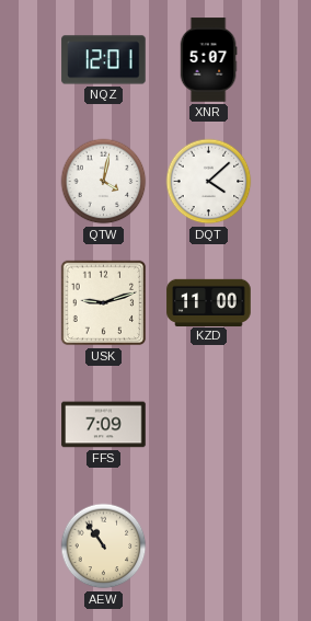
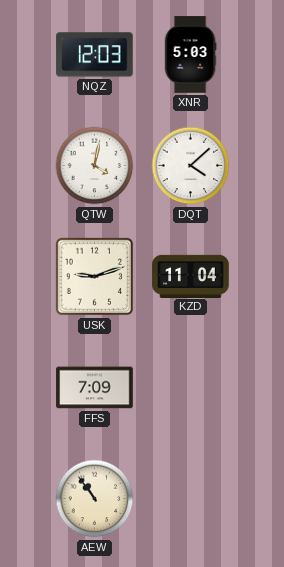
NQZ: 12:01 -> 12:03 (95, 55)
XNR: 5:07 -> 5:03 (190, 55)
KZD: 11:00 -> 11:04 (191, 276)
